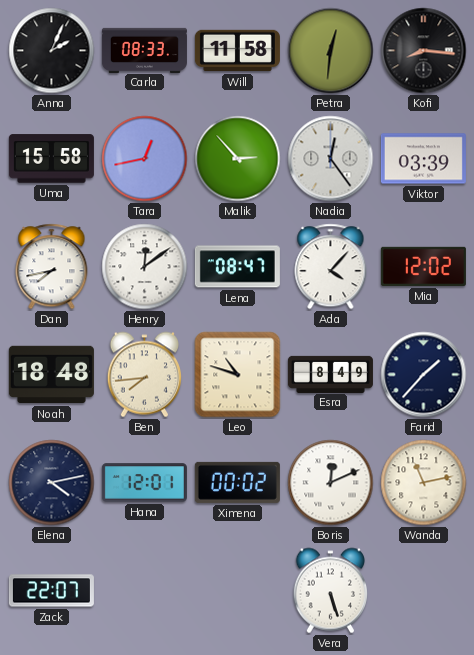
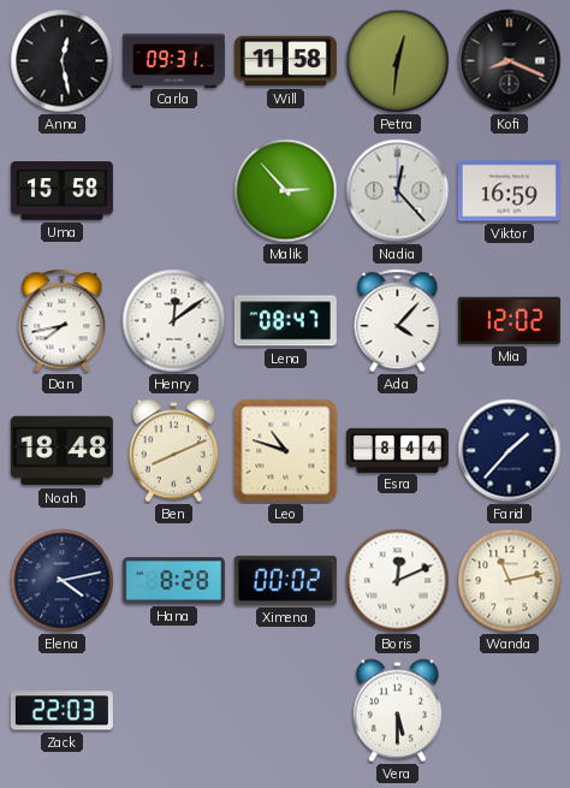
Anna: 2:04 -> 12:28 (63, 61)
Carla: 08:33 -> 09:31 (173, 60)
Kofi: 8:16 -> 8:19 (510, 61)
Tara: 12:43 -> none (145, 159)
Nadia: 12:24 -> 12:23 (398, 191)
Viktor: 03:39 -> 16:59 (509, 191)
Ben: 7:44 -> 8:11 (173, 451)
Esra: 8:49 -> 8:44 (397, 450)
Hana: 12:01 -> 8:28 (173, 581)
Zack: 22:07 -> 22:03 (61, 711)
Vera: 5:27 -> 5:30 (397, 711)
